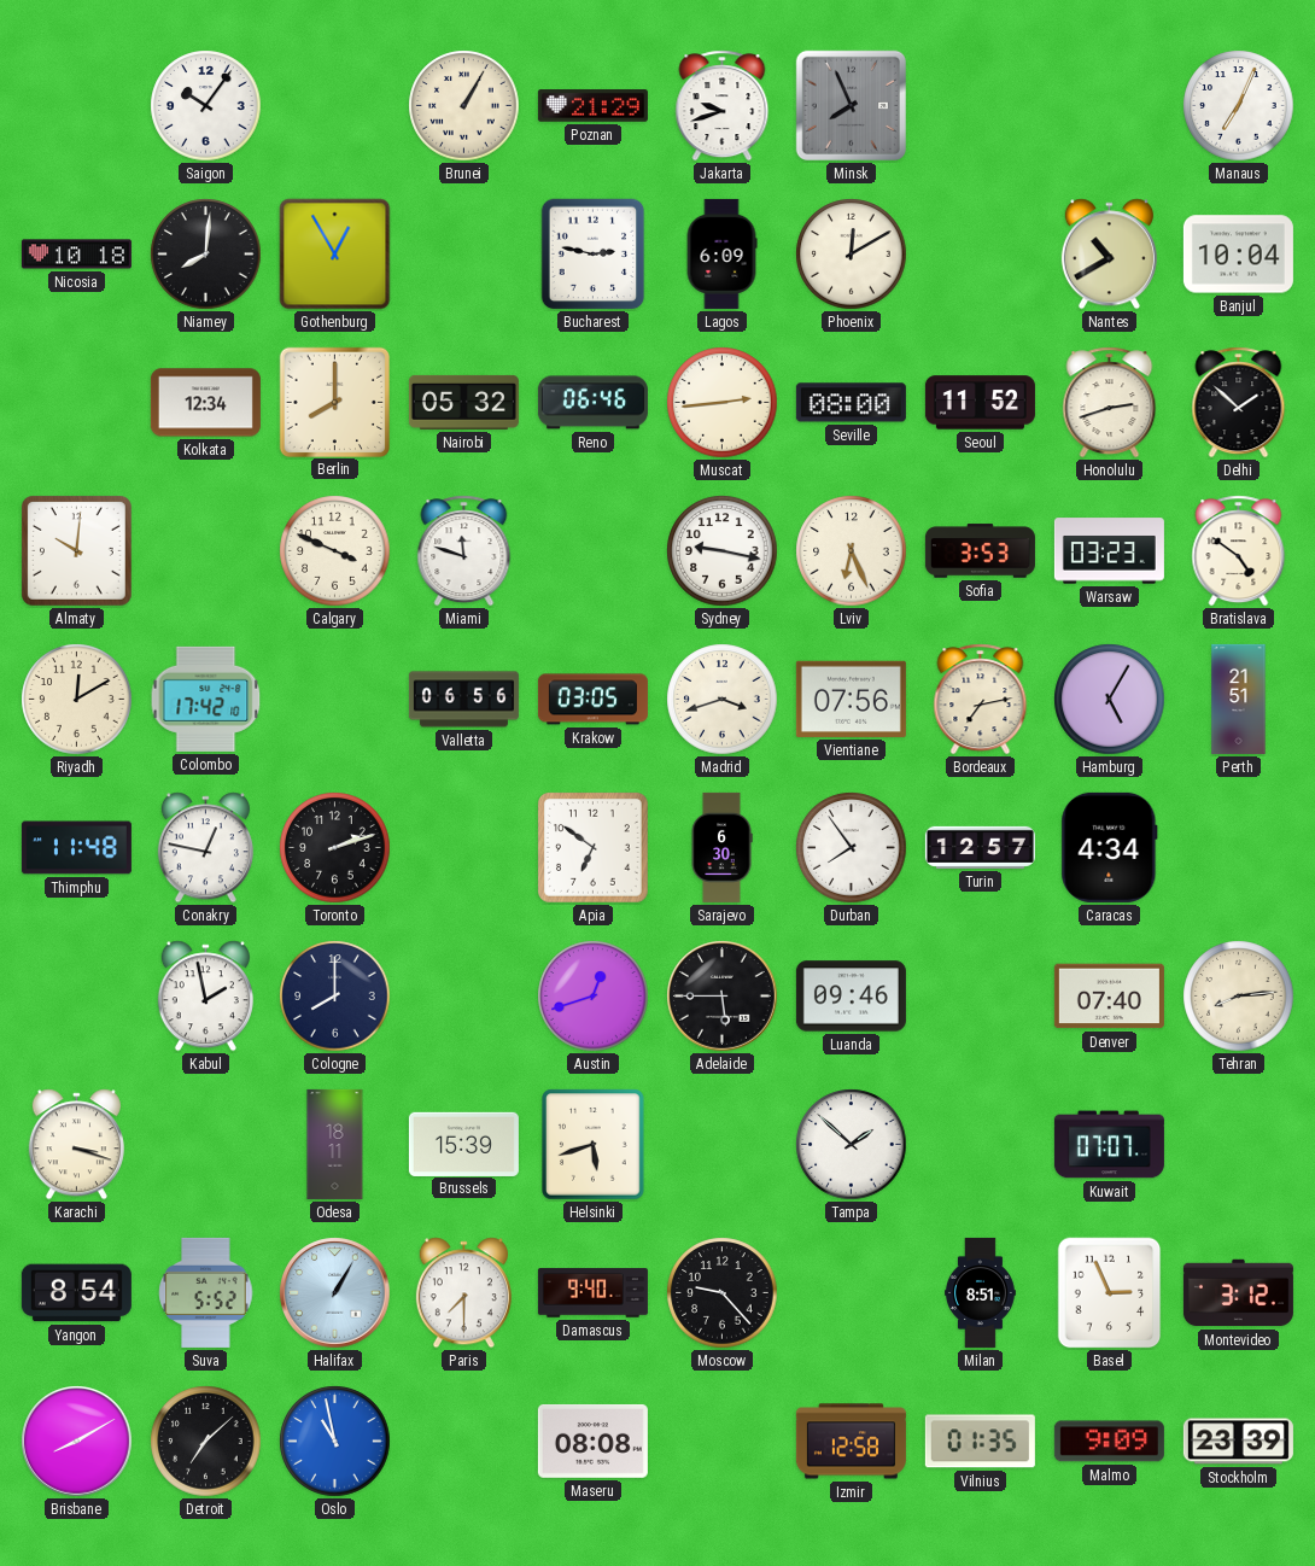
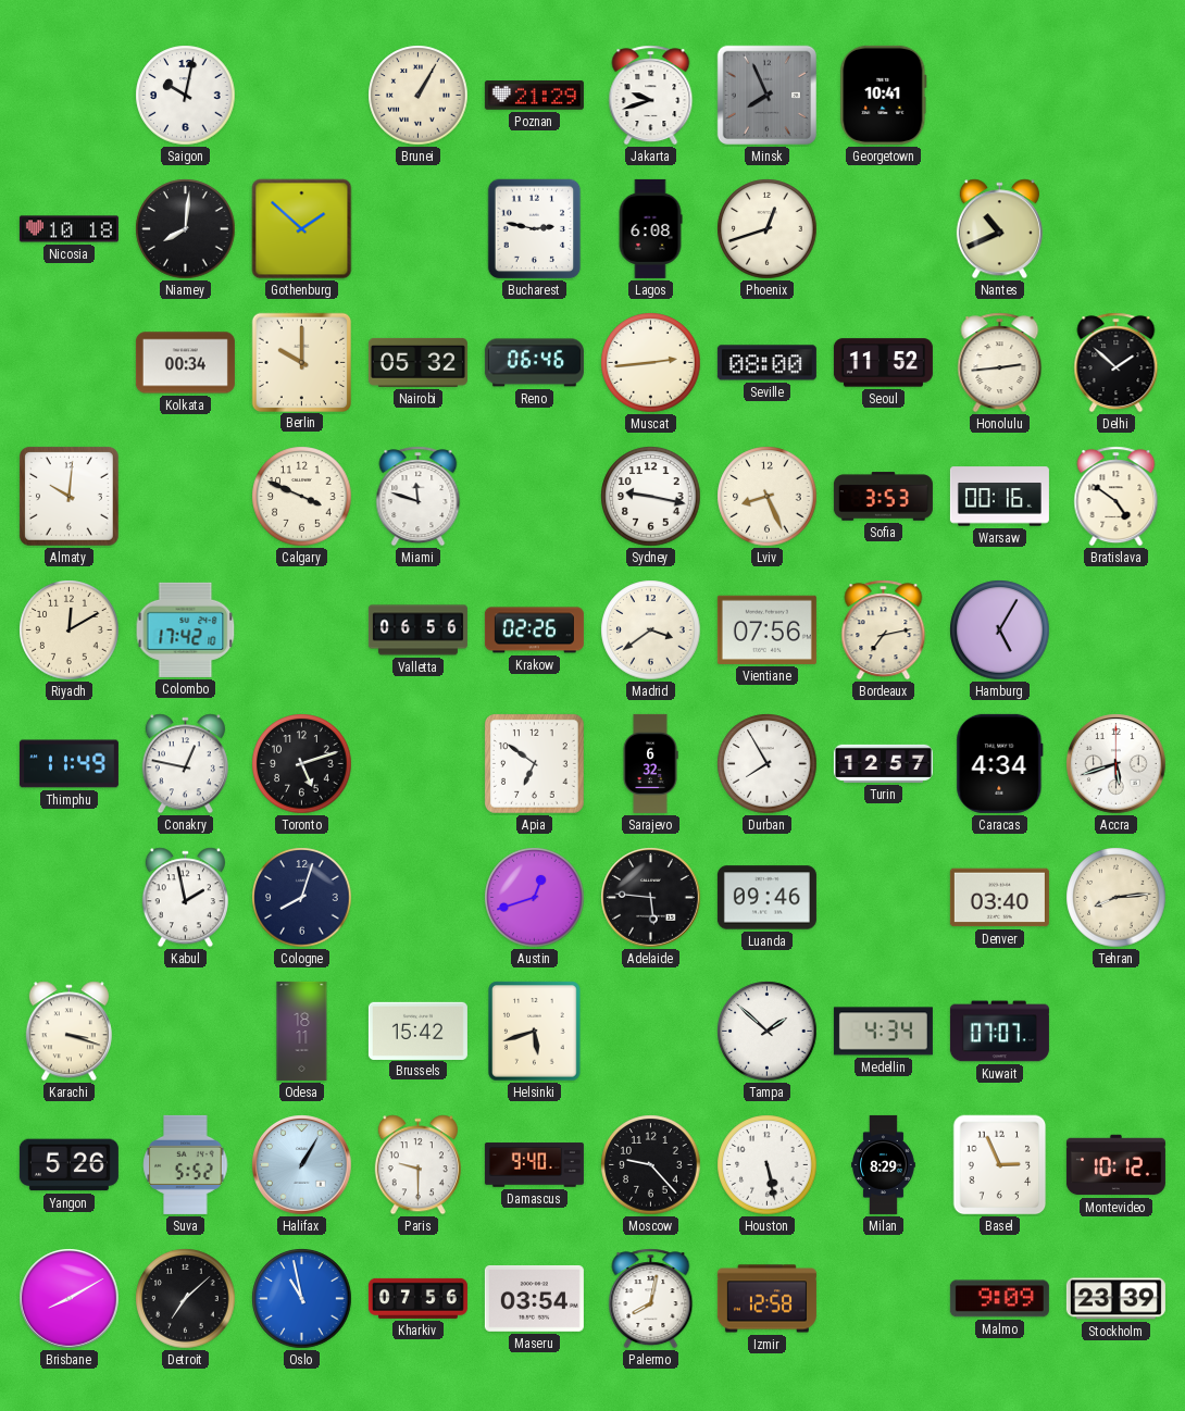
Saigon: 10:06 -> 10:02 (186, 96)
Georgetown: none -> 10:41 (884, 95)
Manaus: 7:04 -> none (1239, 106)
Gothenburg: 12:55 -> 1:52 (302, 229)
Lagos: 6:09 -> 6:08 (650, 228)
Phoenix: 12:10 -> 12:42 (768, 229)
Nantes: 10:40 -> 10:41 (999, 229)
Banjul: 10:04 -> none (1238, 255)
Kolkata: 12:34 -> 00:34 (185, 363)
Berlin: 8:00 -> 10:00 (301, 362)
Honolulu: 2:42 -> 2:44 (1000, 363)
Lviv: 6:26 -> 8:26 (768, 497)
Warsaw: 03:23 -> 00:16 (999, 497)
Krakow: 03:05 -> 02:26 (534, 630)
Madrid: 3:42 -> 3:39 (651, 630)
Perth: 21:51 -> none (1239, 699)
Thimphu: 11:48 -> 11:49 (68, 764)
Toronto: 2:12 -> 5:12 (302, 764)
Sarajevo: 6:30 -> 6:32 (650, 763)
Durban: 7:54 -> 7:55 (768, 764)
Accra: none -> 5:42 (1117, 764)
Cologne: 8:00 -> 8:03 (302, 898)
Adelaide: 5:45 -> 5:46 (651, 898)
Denver: 07:40 -> 03:40 (999, 898)
Brussels: 15:39 -> 15:42 (417, 1031)
Medellin: none -> 4:34 (883, 1032)
Yangon: 8:54 -> 5:26 (68, 1165)
Paris: 7:30 -> 9:30 (417, 1165)
Houston: none -> 5:28 (768, 1165)
Milan: 8:51 -> 8:29 (884, 1164)
Montevideo: 3:12 -> 10:12 (1115, 1165)
Kharkiv: none -> 07:56 (417, 1298)
Maseru: 08:08 -> 03:54 (534, 1298)
Palermo: none -> 8:02 (651, 1299)
Vilnius: 01:35 -> none (980, 1442)
